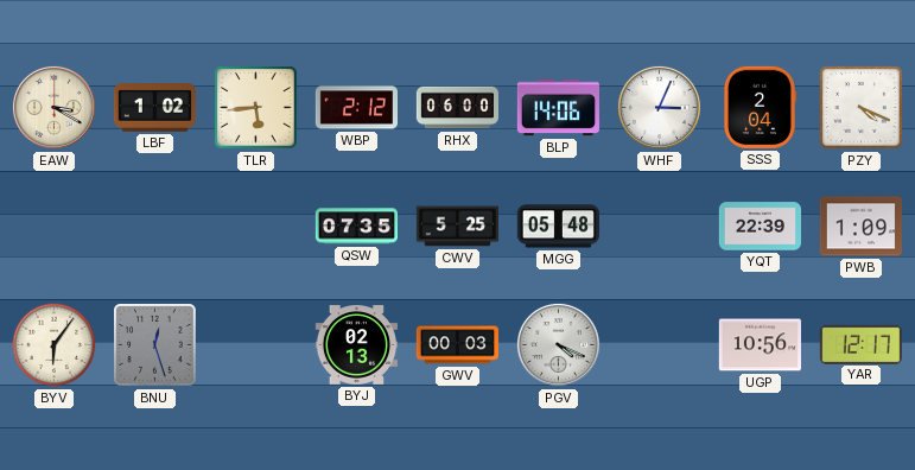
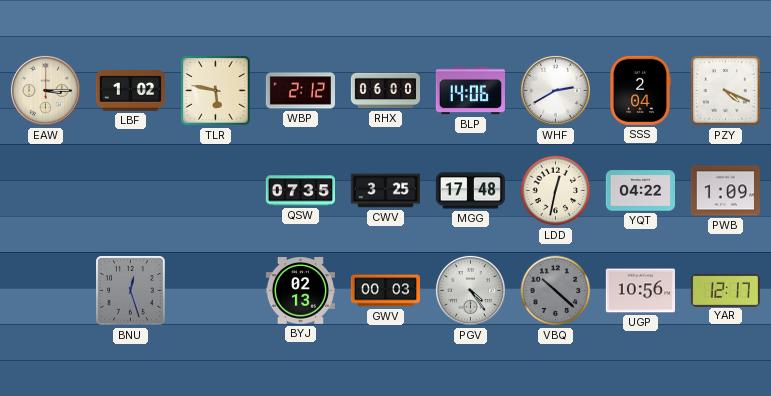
EAW: 3:20 -> 3:15 (45, 90)
TLR: 5:44 -> 5:47 (216, 91)
WHF: 3:04 -> 2:40 (555, 90)
CWV: 5:25 -> 3:25 (385, 191)
MGG: 05:48 -> 17:48 (470, 191)
LDD: none -> 12:32 (556, 191)
YQT: 22:39 -> 04:22 (640, 191)
BYV: 6:06 -> none (55, 345)
PGV: 4:19 -> 4:24 (470, 290)
VBQ: none -> 10:22 (556, 291)
